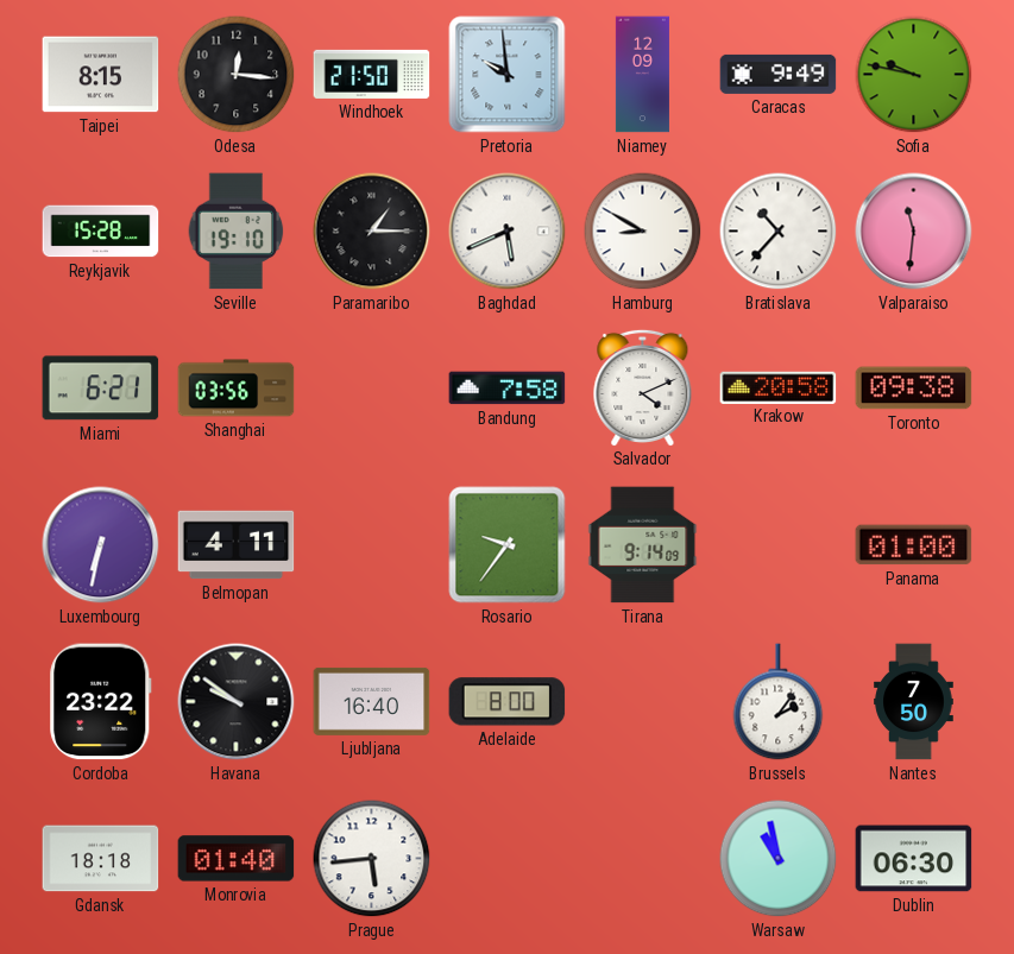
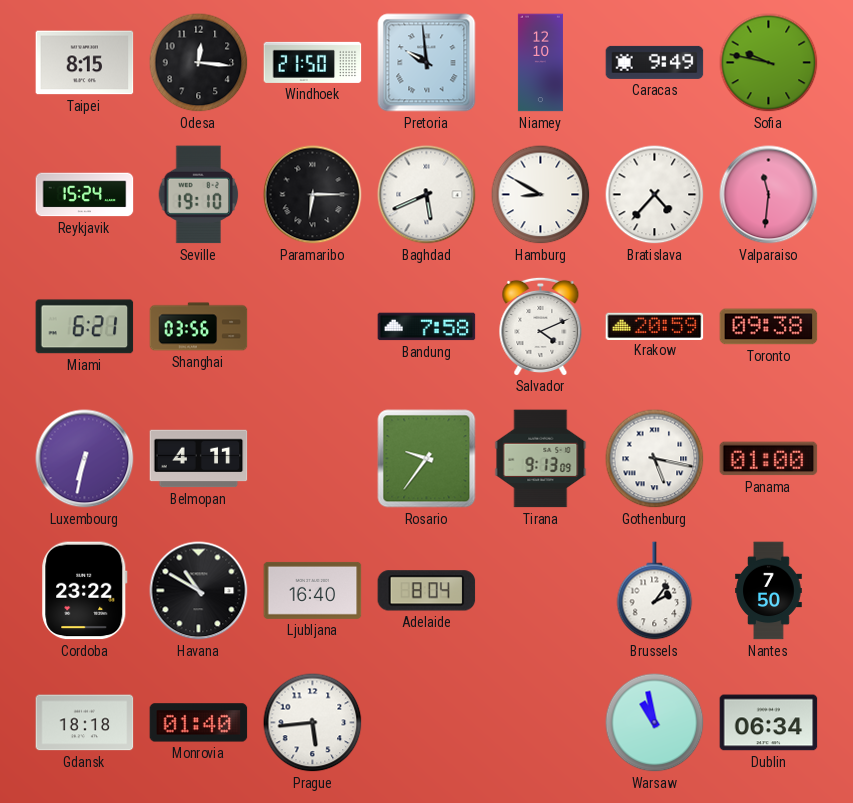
Niamey: 12:09 -> 12:10 (540, 63)
Reykjavik: 15:28 -> 15:24 (85, 195)
Paramaribo: 1:15 -> 6:15 (313, 195)
Bratislava: 10:37 -> 4:37 (655, 195)
Krakow: 20:58 -> 20:59 (655, 326)
Tirana: 9:14 -> 9:13 (541, 459)
Gothenburg: none -> 5:17 (655, 459)
Havana: 9:51 -> 10:50 (199, 591)
Adelaide: 8:00 -> 8:04 (427, 591)
Dublin: 06:30 -> 06:34 (769, 723)
